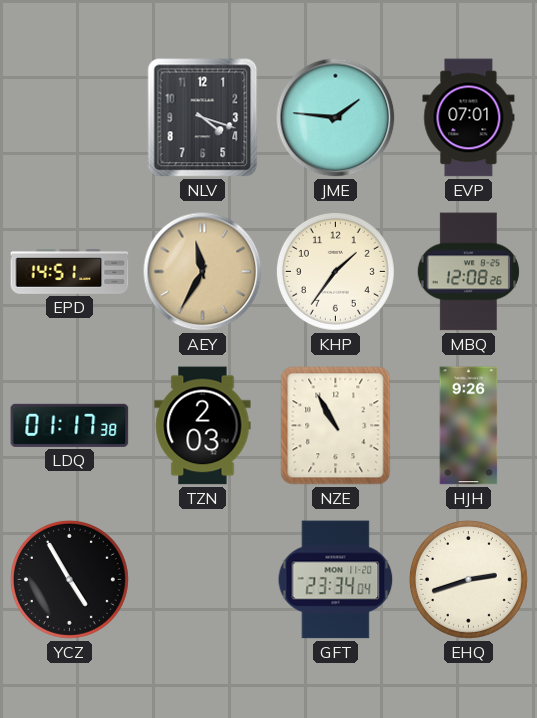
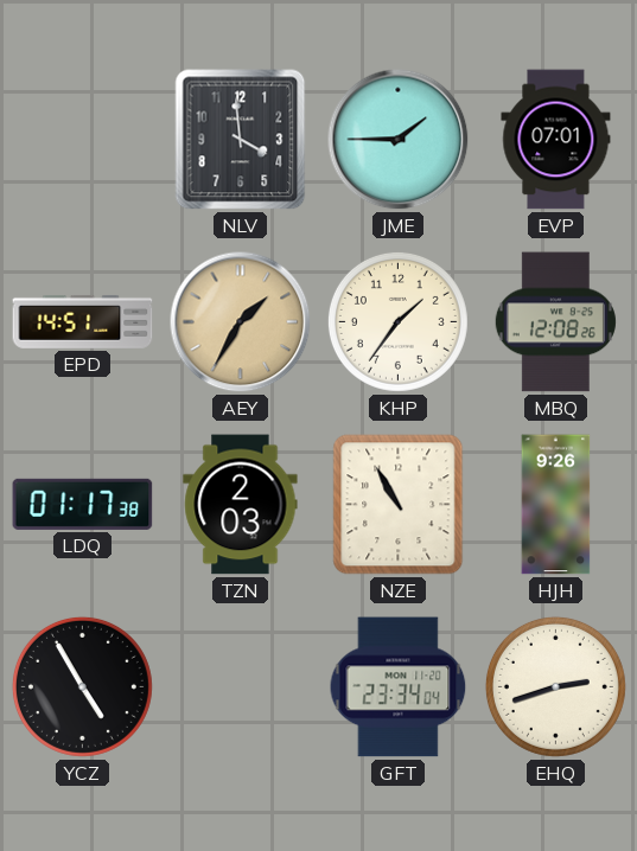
NLV: 4:18 -> 3:59 (241, 140)
JME: 1:46 -> 1:45 (399, 140)
AEY: 11:35 -> 1:35 (241, 322)
